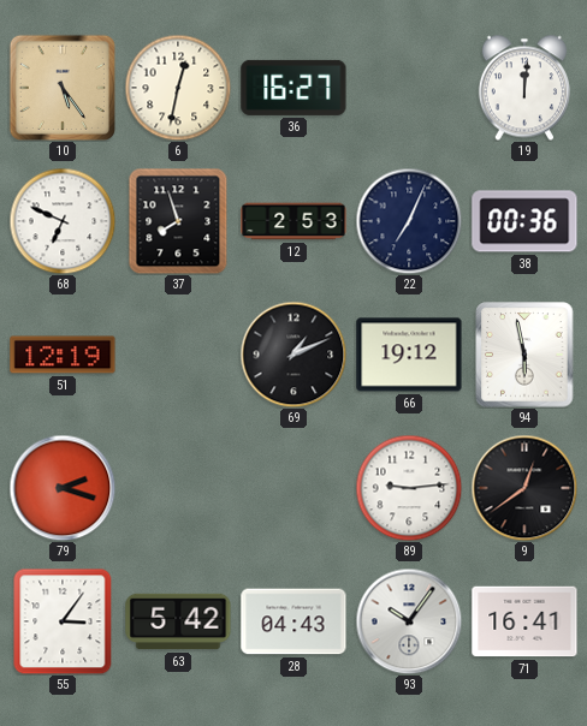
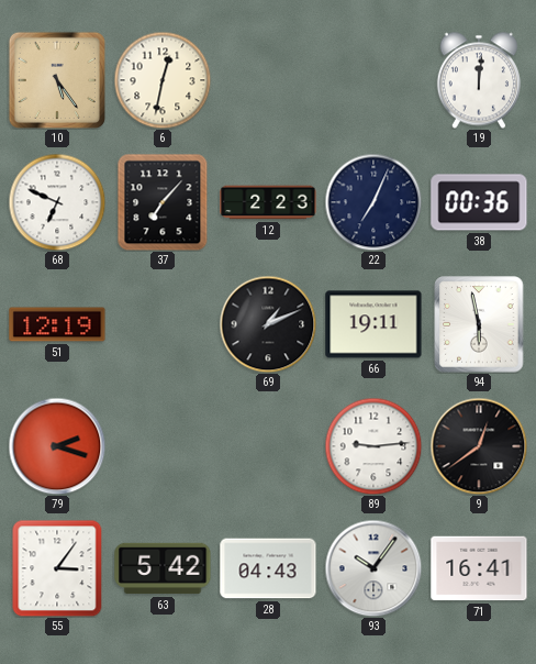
36: 16:27 -> none (293, 88)
37: 7:57 -> 7:07 (163, 202)
12: 2:53 -> 2:23 (268, 202)
66: 19:12 -> 19:11 (373, 324)
